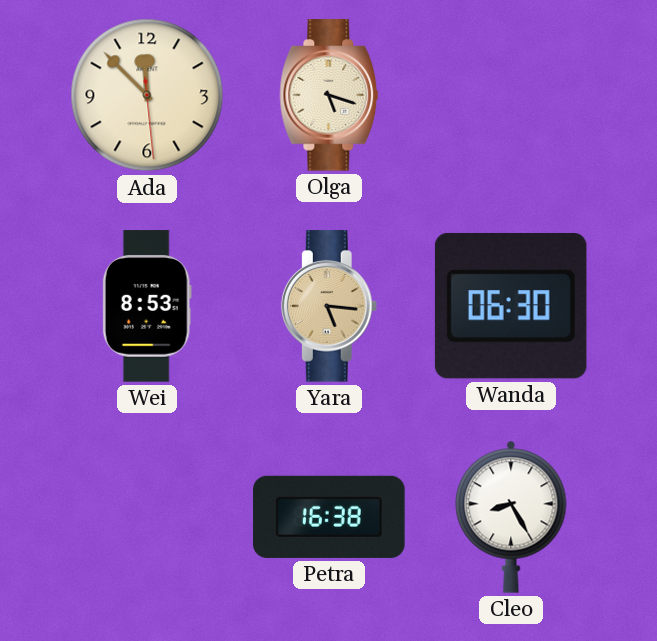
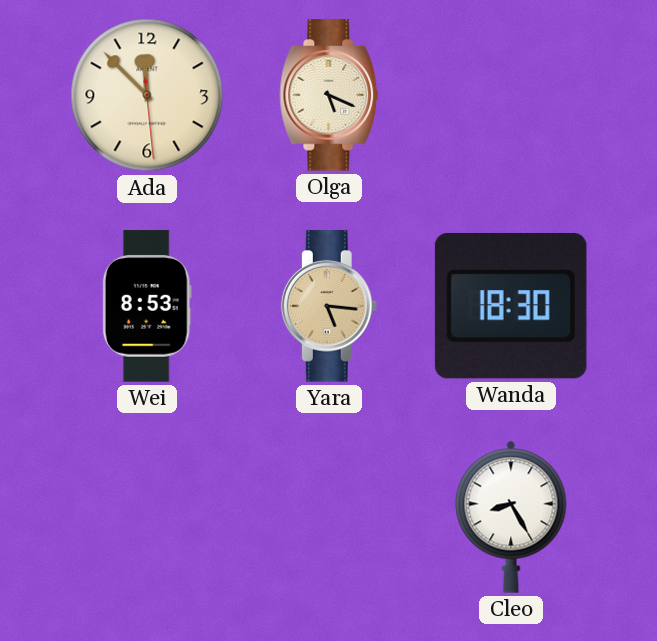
Olga: 5:18 -> 5:19 (329, 95)
Wanda: 06:30 -> 18:30 (511, 306)
Petra: 16:38 -> none (329, 517)
